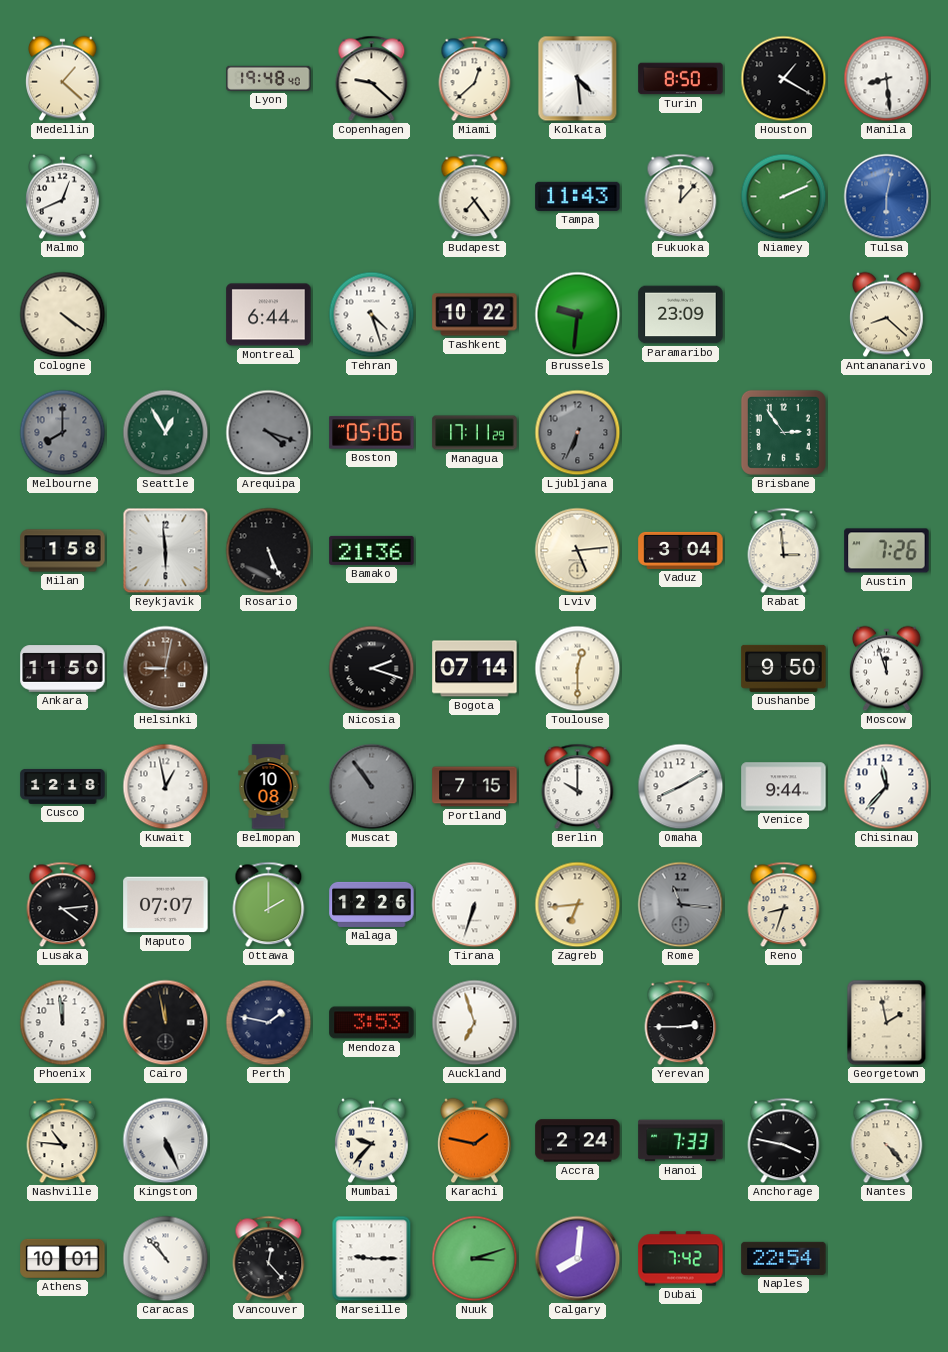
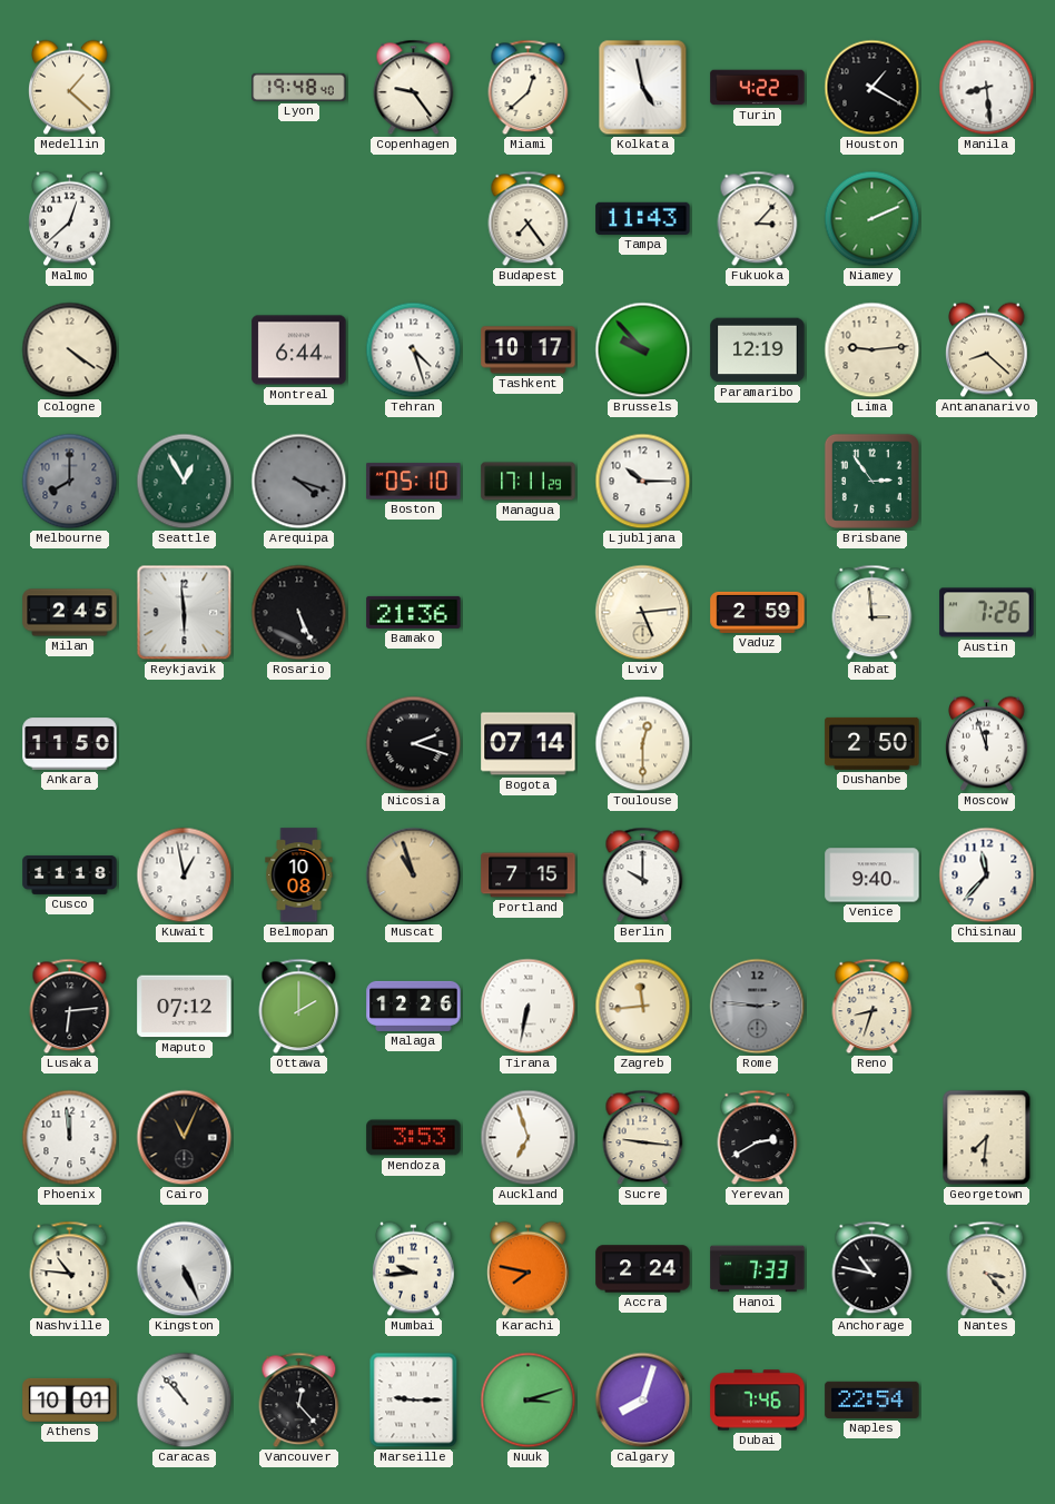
Copenhagen: 9:22 -> 9:24 (414, 88)
Kolkata: 4:29 -> 4:58 (643, 88)
Turin: 8:50 -> 4:22 (758, 88)
Malmo: 12:41 -> 12:38 (70, 219)
Fukuoka: 12:07 -> 3:07 (758, 219)
Tulsa: 6:02 -> none (887, 197)
Tashkent: 10:22 -> 10:17 (529, 350)
Brussels: 9:31 -> 9:53 (643, 350)
Paramaribo: 23:09 -> 12:19 (758, 350)
Lima: none -> 9:14 (872, 350)
Boston: 05:06 -> 05:10 (414, 482)
Ljubljana: 6:34 -> 10:15 (643, 482)
Ljubljana dial: grey -> white (643, 482)
Milan: 1:58 -> 2:45 (70, 613)
Vaduz: 3:04 -> 2:59 (758, 612)
Helsinki: 9:02 -> none (166, 669)
Dushanbe: 9:50 -> 2:50 (872, 743)
Cusco: 12:18 -> 11:18 (70, 874)
Muscat: 10:54 -> 10:57 (414, 875)
Muscat dial: grey -> champagne (414, 875)
Omaha: 8:10 -> none (681, 787)
Venice: 9:44 -> 9:40 (872, 875)
Lusaka: 4:14 -> 6:14 (70, 1007)
Maputo: 07:07 -> 07:12 (185, 1007)
Tirana: 6:33 -> 6:32 (529, 1007)
Zagreb: 6:44 -> 11:44 (643, 1007)
Rome: 11:16 -> 2:46 (758, 1007)
Cairo: 11:58 -> 11:04 (185, 1138)
Perth: 1:47 -> none (269, 1023)
Sucre: none -> 9:16 (643, 1138)
Yerevan: 2:45 -> 2:40 (758, 1138)
Georgetown: 1:58 -> 7:31 (987, 1138)
Mumbai: 9:37 -> 9:44 (414, 1269)
Karachi: 1:47 -> 7:47 (529, 1269)
Anchorage: 3:47 -> 10:47 (872, 1269)
Nantes: 4:23 -> 3:23 (987, 1269)
Calgary: 8:01 -> 8:03 (643, 1401)
Dubai: 7:42 -> 7:46 (758, 1401)
